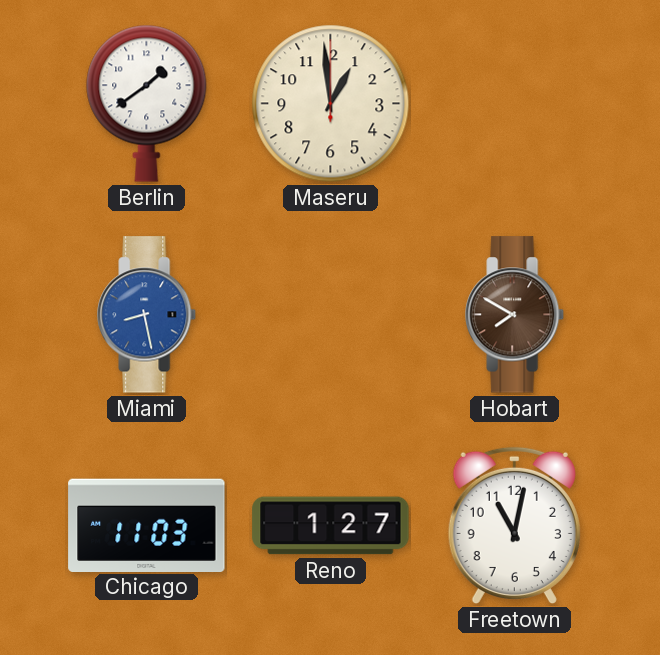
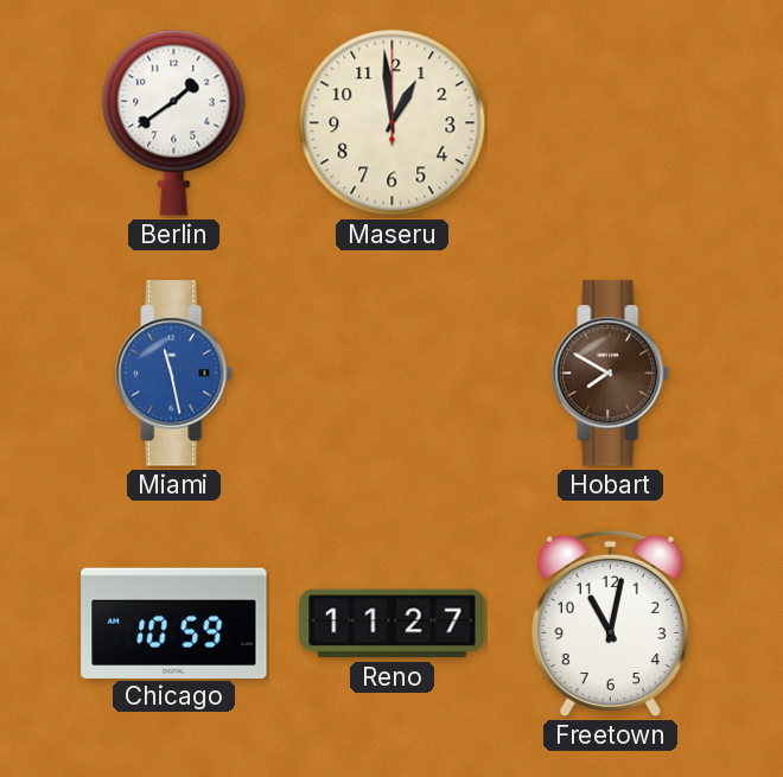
Miami: 8:28 -> 11:28 (174, 374)
Chicago: 11:03 -> 10:59 (174, 623)
Reno: 1:27 -> 11:27 (393, 624)
